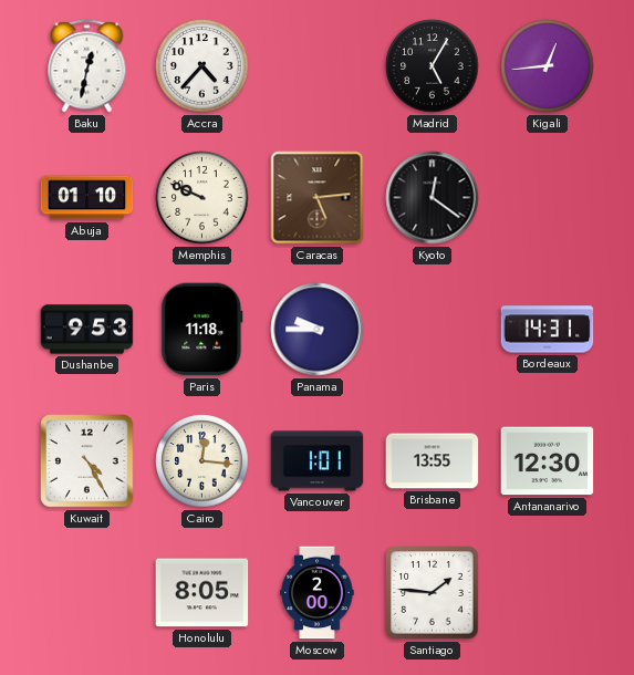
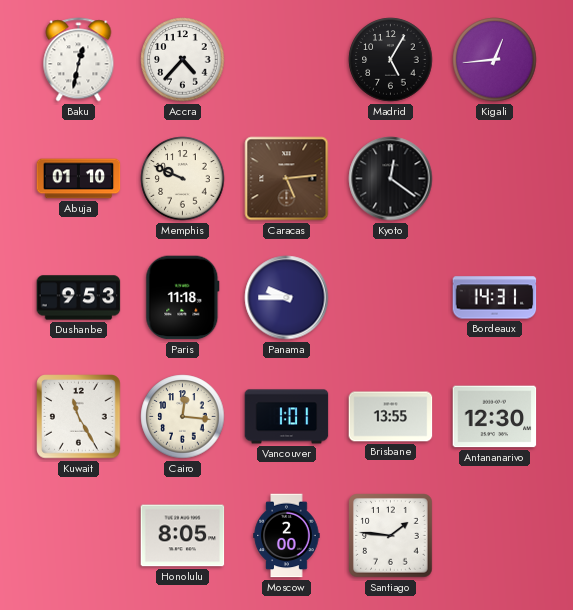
Kuwait: 4:25 -> 11:25 (79, 417)
